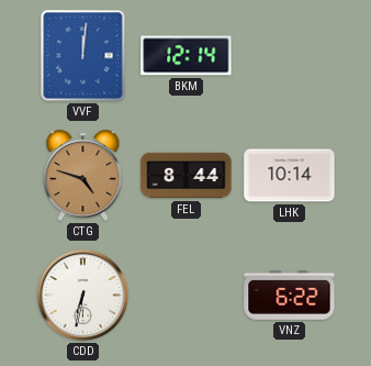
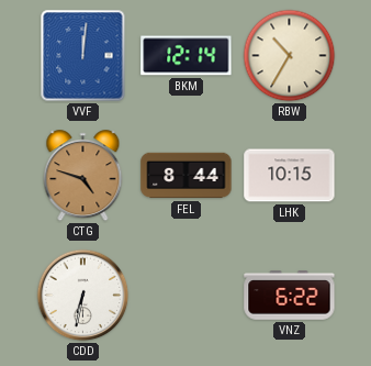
RBW: none -> 10:35 (290, 56)
LHK: 10:14 -> 10:15 (290, 176)
